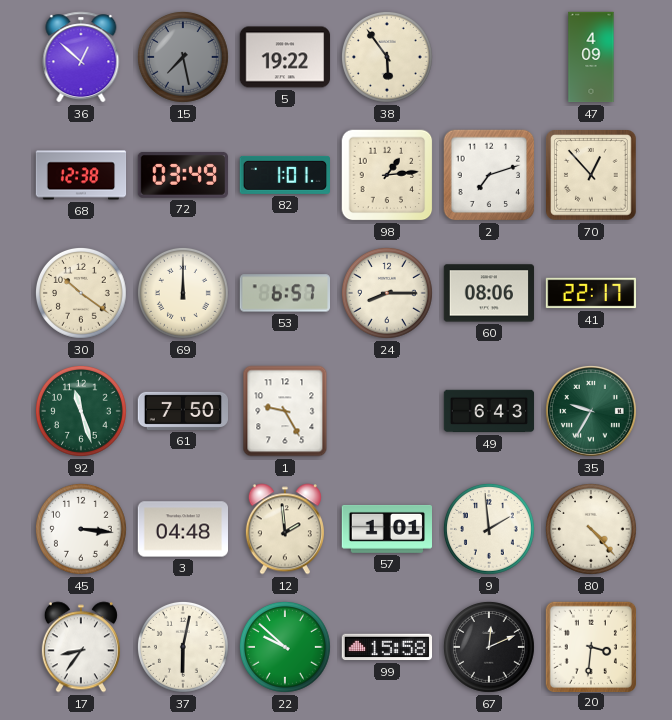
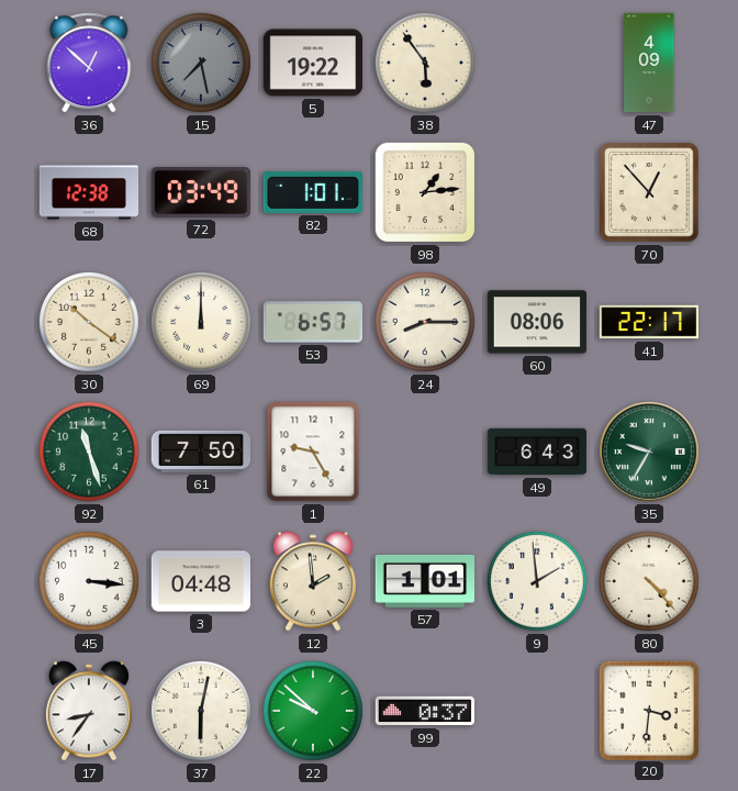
2: 7:12 -> none (489, 175)
99: 15:58 -> 0:37 (425, 711)
67: 12:11 -> none (489, 647)
